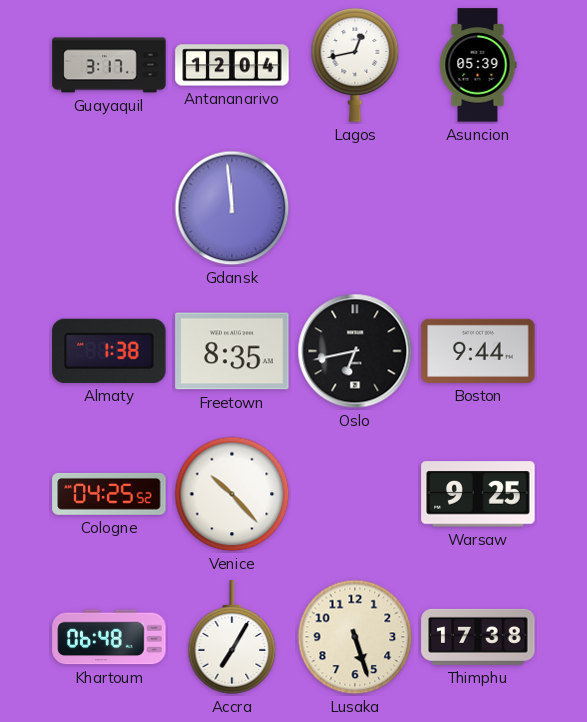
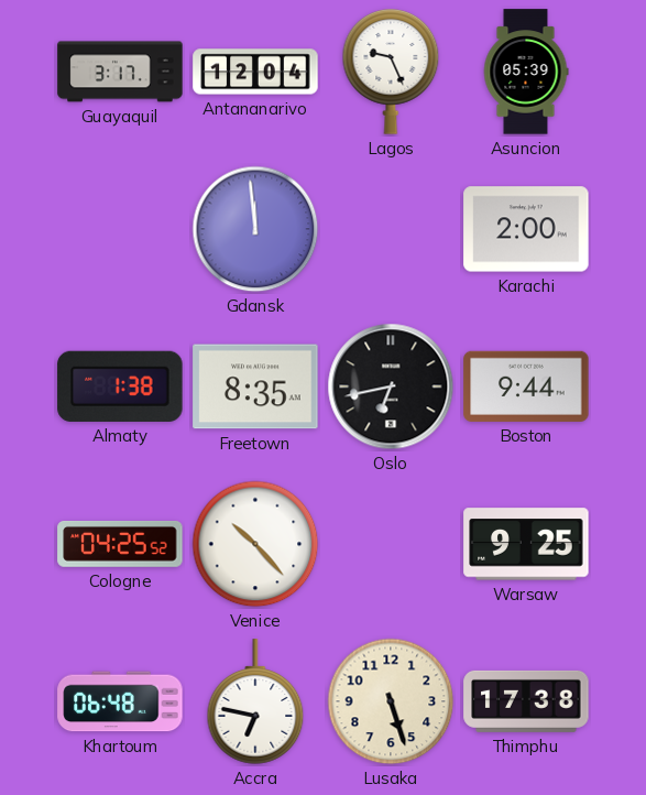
Lagos: 12:43 -> 9:26 (391, 72)
Karachi: none -> 2:00 (526, 229)
Accra: 7:05 -> 6:47 (255, 701)
